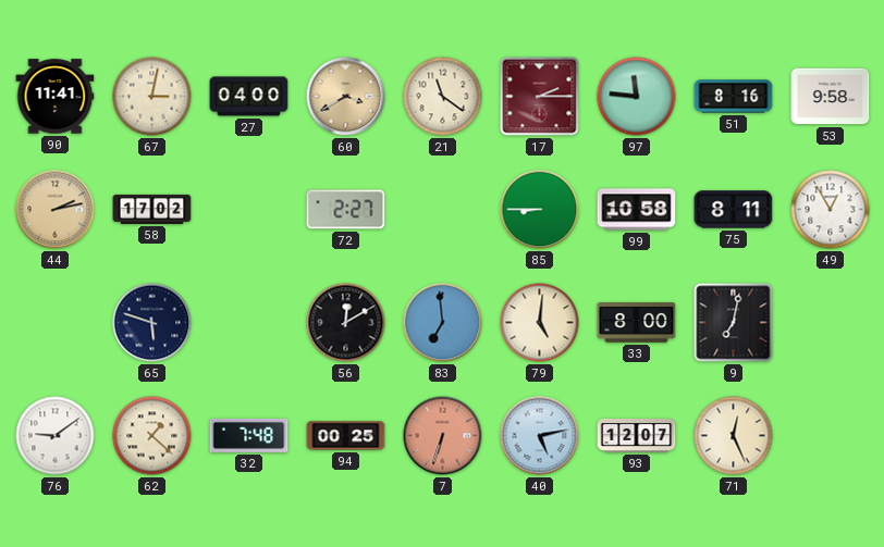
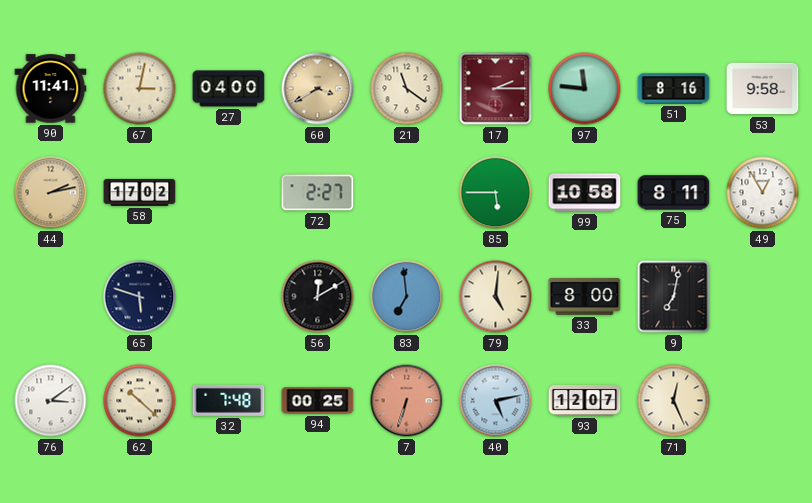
85: 8:45 -> 5:45 (496, 193)
76: 9:09 -> 3:09 (51, 401)
62: 1:22 -> 10:22 (140, 401)
